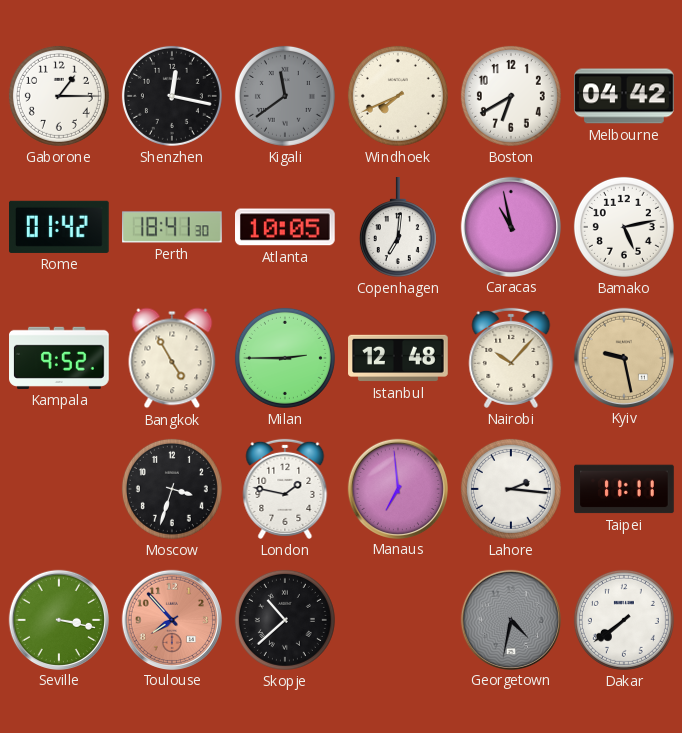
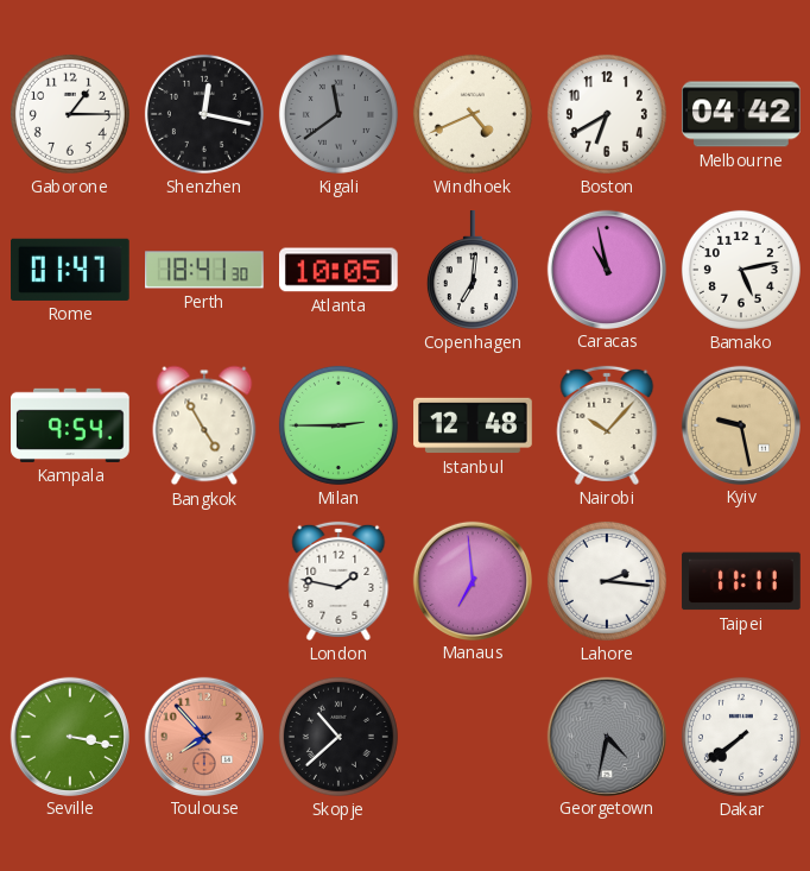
Windhoek: 7:41 -> 4:41 (473, 114)
Rome: 01:42 -> 01:47 (71, 270)
Kampala: 9:52 -> 9:54 (71, 425)
Moscow: 3:33 -> none (172, 489)
